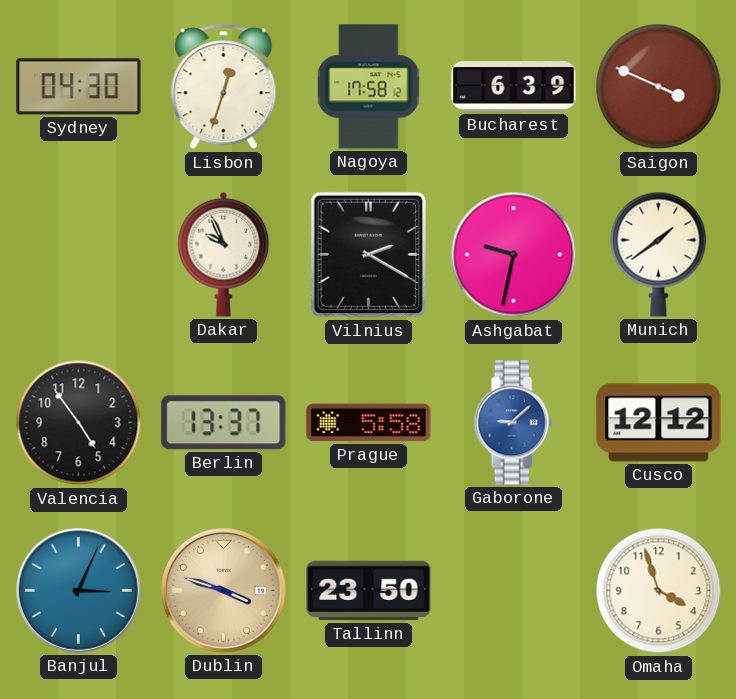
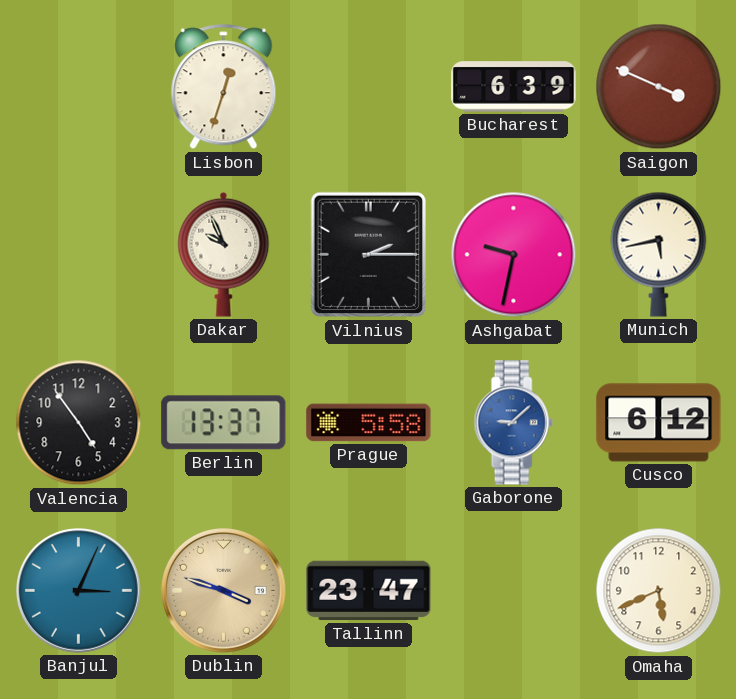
Sydney: 04:30 -> none (79, 87)
Nagoya: 17:58 -> none (369, 87)
Vilnius: 2:20 -> 2:15 (368, 255)
Munich: 1:39 -> 5:43 (659, 254)
Cusco: 12:12 -> 6:12 (659, 423)
Tallinn: 23:50 -> 23:47 (369, 591)
Omaha: 3:57 -> 5:41 (659, 591)
